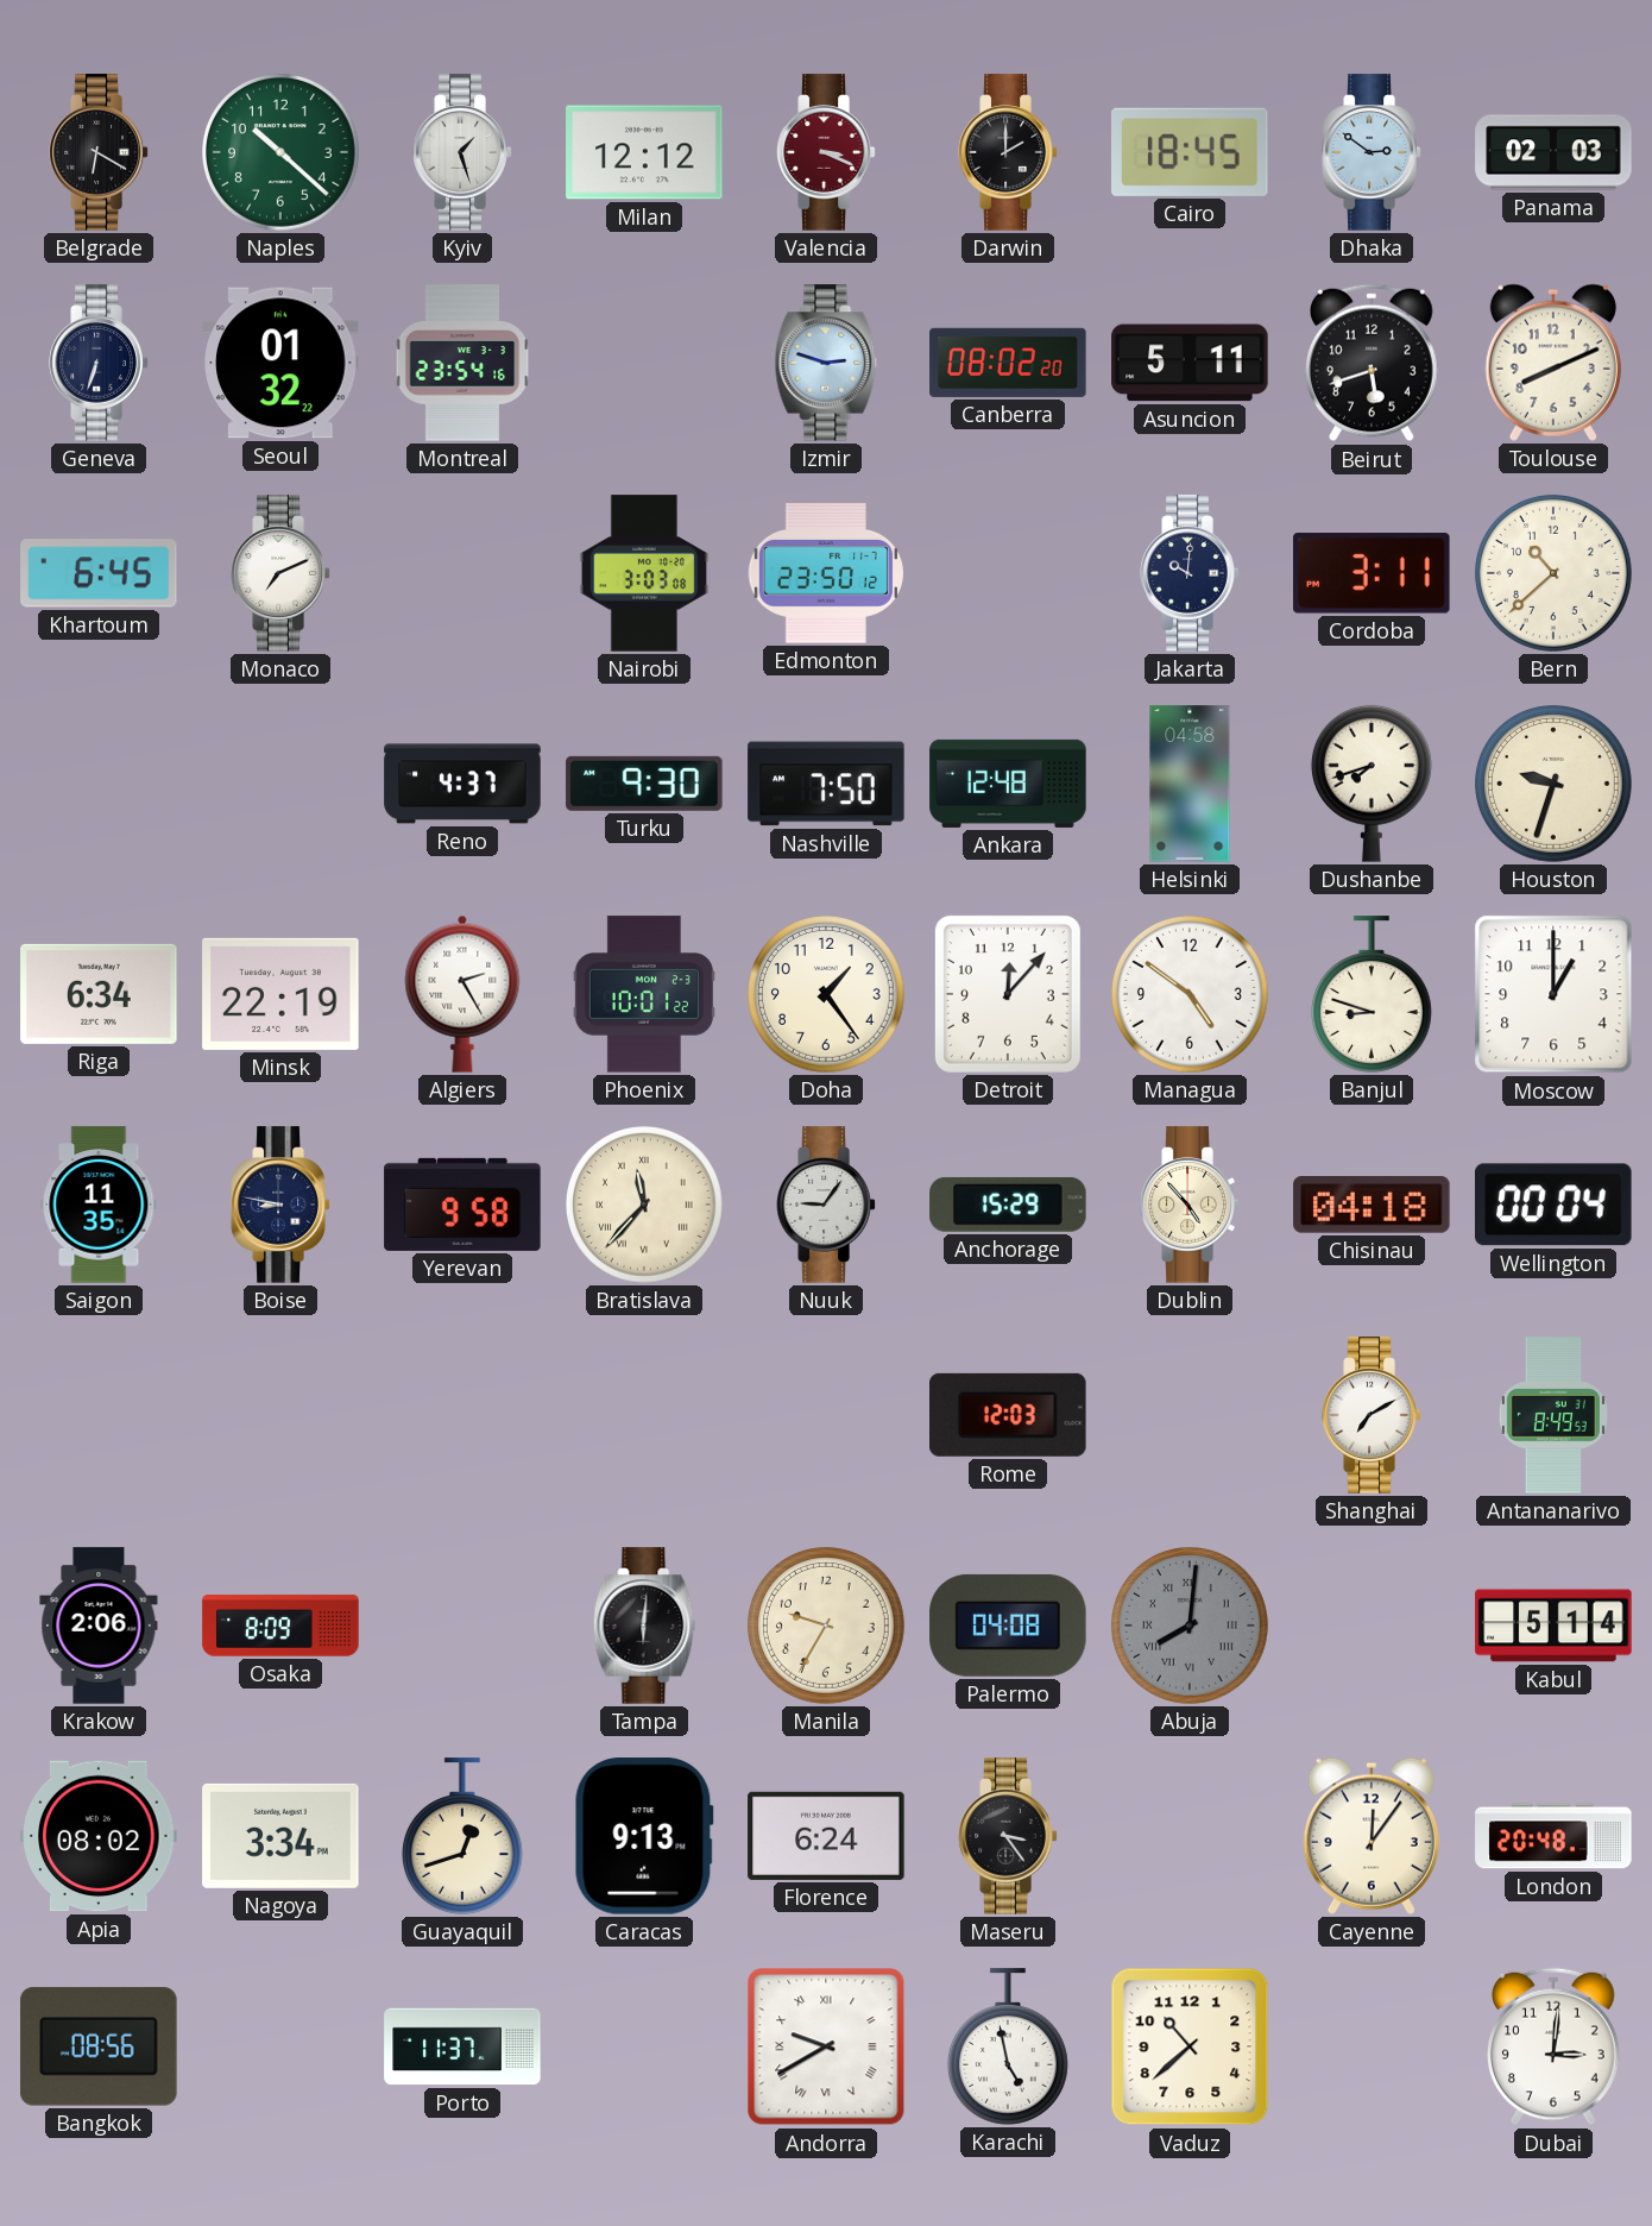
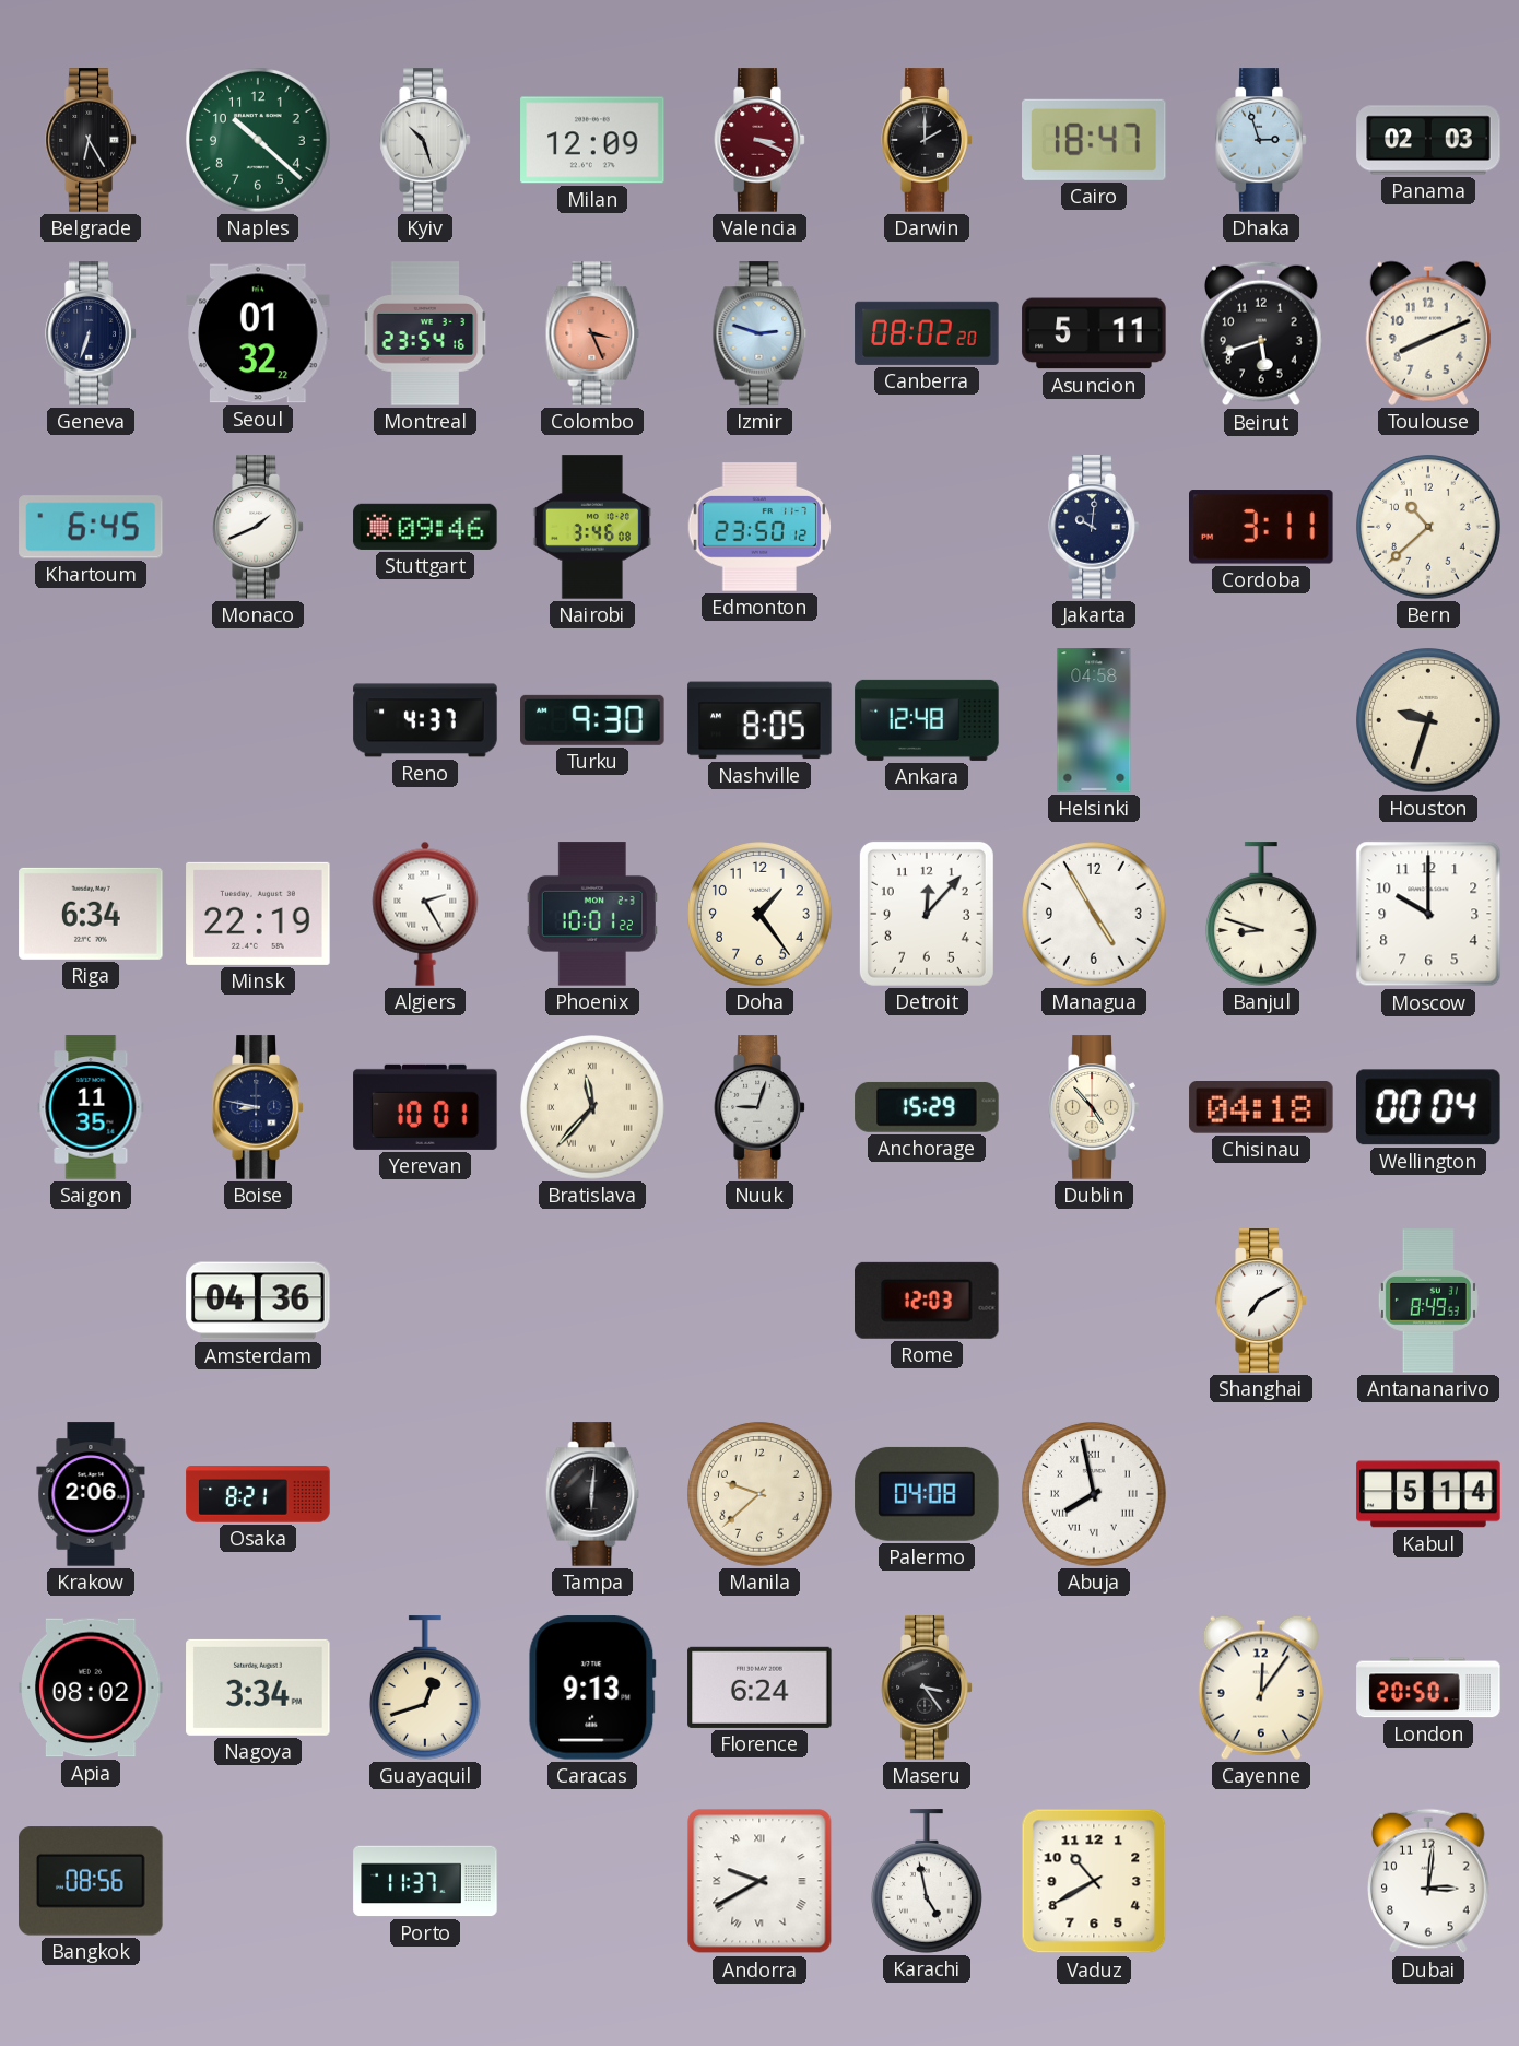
Belgrade: 6:20 -> 6:25 (91, 140)
Kyiv: 1:27 -> 10:27 (425, 140)
Milan: 12:12 -> 12:09 (592, 140)
Cairo: 18:45 -> 18:47 (1095, 140)
Dhaka: 2:51 -> 2:57 (1261, 140)
Colombo: none -> 3:26 (592, 333)
Monaco: 7:11 -> 1:41 (258, 527)
Stuttgart: none -> 09:46 (425, 527)
Nairobi: 3:03 -> 3:46 (592, 527)
Nashville: 7:50 -> 8:05 (759, 720)
Dushanbe: 7:42 -> none (1372, 784)
Managua: 4:51 -> 4:55 (1095, 915)
Moscow: 1:00 -> 10:00 (1428, 914)
Yerevan: 9:58 -> 10:01 (425, 1107)
Nuuk: 9:06 -> 9:03 (759, 1107)
Amsterdam: none -> 04:36 (258, 1301)
Osaka: 8:09 -> 8:21 (258, 1494)
Manila: 9:35 -> 9:38 (761, 1495)
Abuja: 8:01 -> 7:58 (1095, 1495)
Abuja dial: grey -> white (1095, 1495)
London: 20:48 -> 20:50 (1428, 1688)
Vaduz: 10:38 -> 10:40 (1094, 1881)
